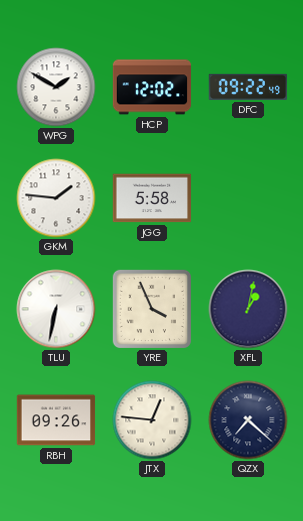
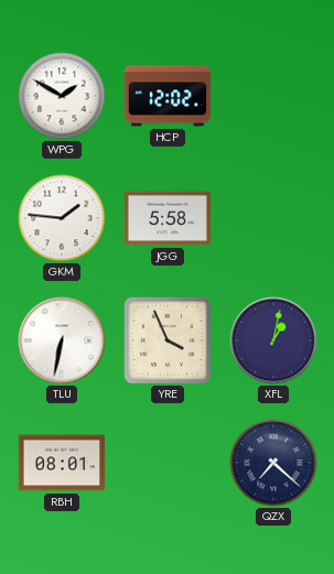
DFC: 09:22 -> none (248, 87)
RBH: 09:26 -> 08:01 (62, 463)
JTX: 12:46 -> none (152, 420)
